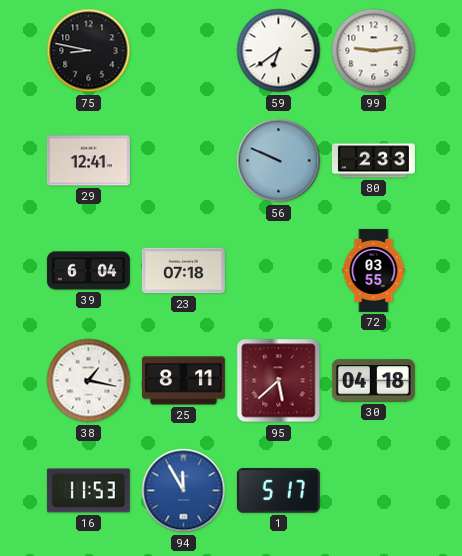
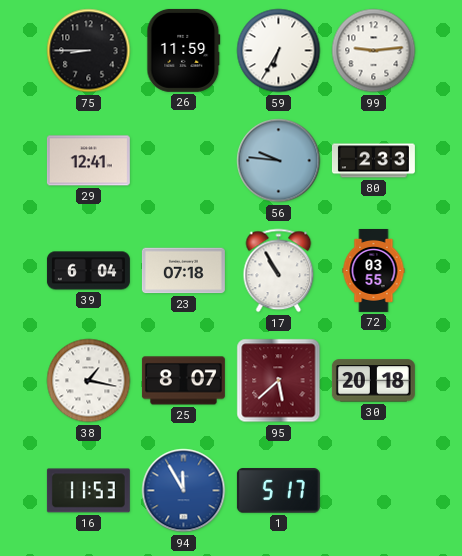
75: 8:47 -> 8:45 (89, 51)
26: none -> 11:59 (184, 50)
59: 6:39 -> 6:35 (279, 51)
56: 9:49 -> 9:46 (279, 161)
17: none -> 10:55 (279, 271)
25: 8:11 -> 8:07 (183, 381)
30: 04:18 -> 20:18 (373, 381)
